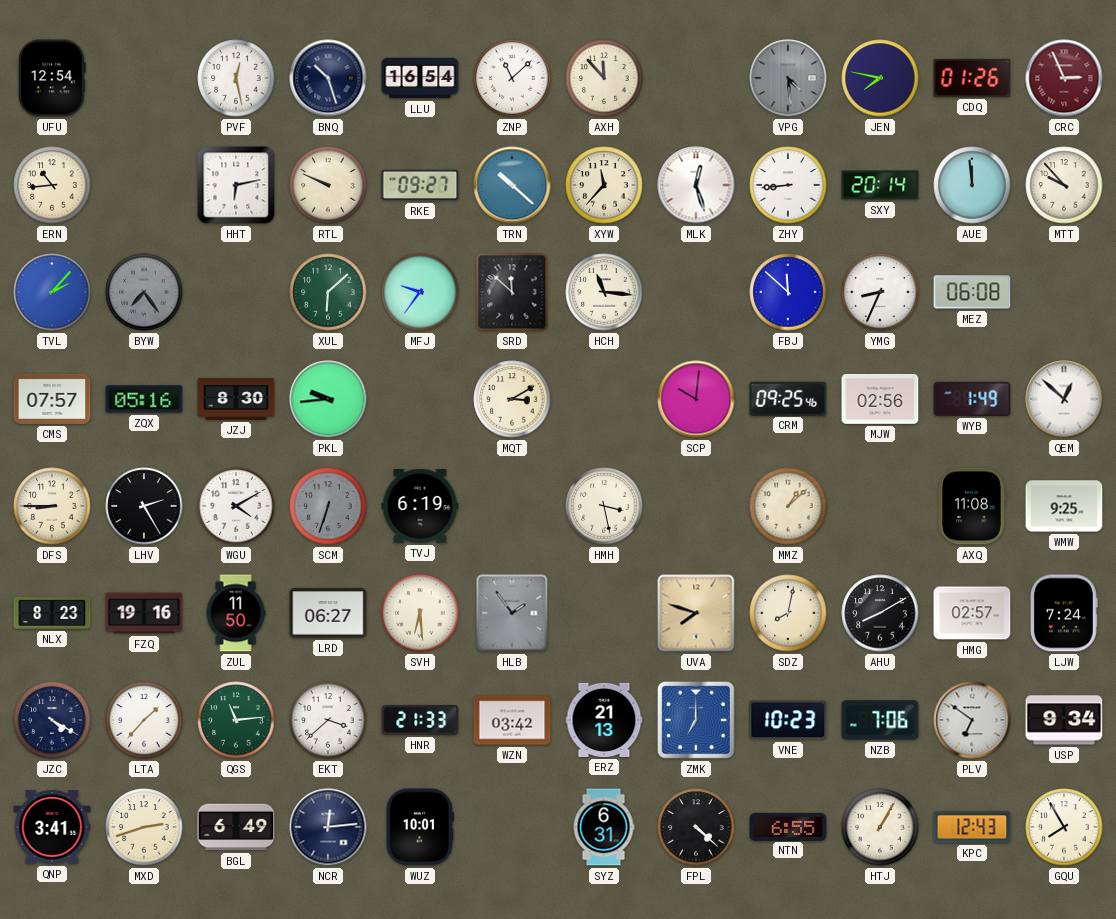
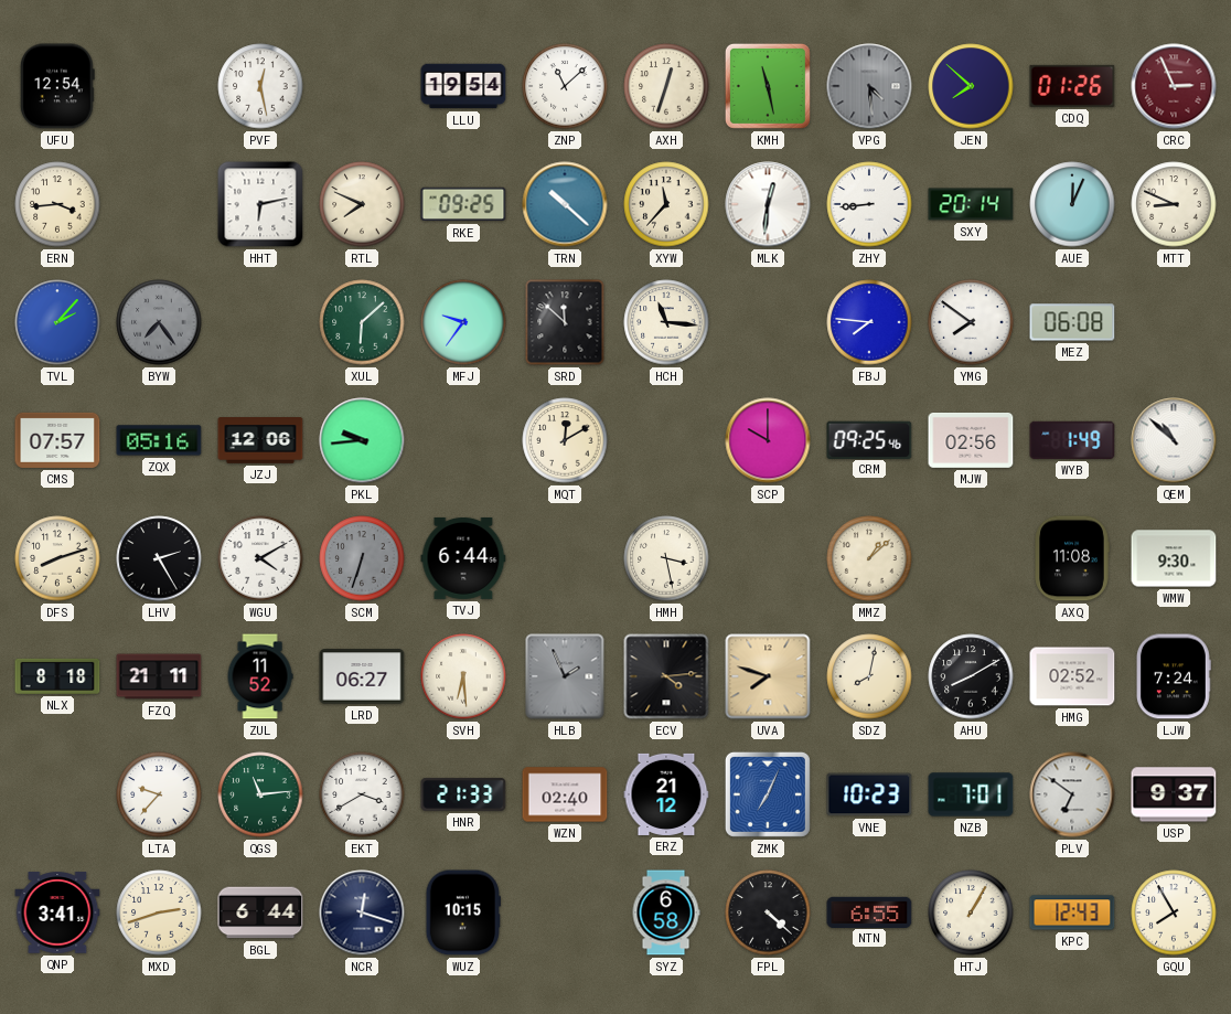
BNQ: 10:27 -> none (328, 78)
LLU: 16:54 -> 19:54 (463, 86)
AXH: 11:53 -> 12:33 (666, 86)
KMH: none -> 11:28 (768, 86)
JEN: 7:47 -> 7:52 (971, 86)
ERN: 10:44 -> 3:44 (57, 204)
RTL: 9:49 -> 7:49 (362, 204)
RKE: 09:27 -> 09:25 (463, 204)
MLK: 12:27 -> 12:31 (768, 204)
AUE: 11:59 -> 12:04 (1072, 204)
MTT: 9:53 -> 8:49 (1174, 204)
FBJ: 11:52 -> 7:46 (869, 322)
YMG: 8:34 -> 7:51 (971, 322)
JZJ: 8:30 -> 12:06 (260, 440)
MQT: 3:10 -> 12:10 (565, 440)
SCP: 10:01 -> 10:00 (768, 440)
QEM: 12:52 -> 10:52 (1174, 440)
DFS: 8:45 -> 8:12 (57, 558)
TVJ: 6:19 -> 6:44 (463, 558)
WMW: 9:25 -> 9:30 (1174, 558)
NLX: 8:23 -> 8:18 (57, 676)
FZQ: 19:16 -> 21:11 (159, 676)
ZUL: 11:50 -> 11:52 (260, 676)
HLB: 1:54 -> 1:56 (565, 676)
ECV: none -> 4:14 (666, 676)
HMG: 02:57 -> 02:52 (1072, 676)
JZC: 4:20 -> none (52, 720)
LTA: 1:37 -> 9:37 (159, 794)
EKT: 3:38 -> 3:40 (362, 794)
WZN: 03:42 -> 02:40 (565, 794)
ERZ: 21:13 -> 21:12 (666, 794)
ZMK: 7:00 -> 7:04 (768, 794)
NZB: 7:06 -> 7:01 (971, 794)
USP: 9:34 -> 9:37 (1174, 794)
BGL: 6:49 -> 6:44 (260, 912)
NCR: 12:14 -> 12:18 (362, 912)
WUZ: 10:01 -> 10:15 (462, 912)
SYZ: 6:31 -> 6:58 (666, 912)
